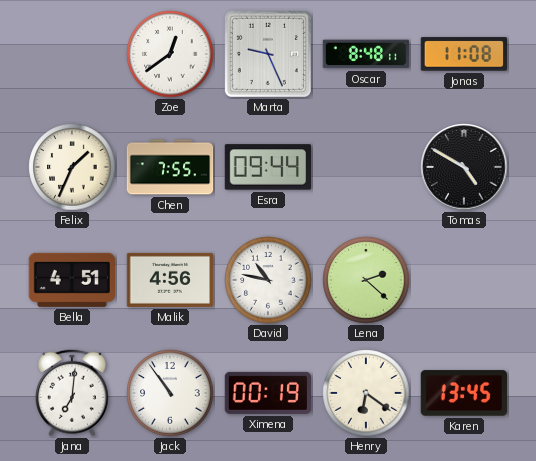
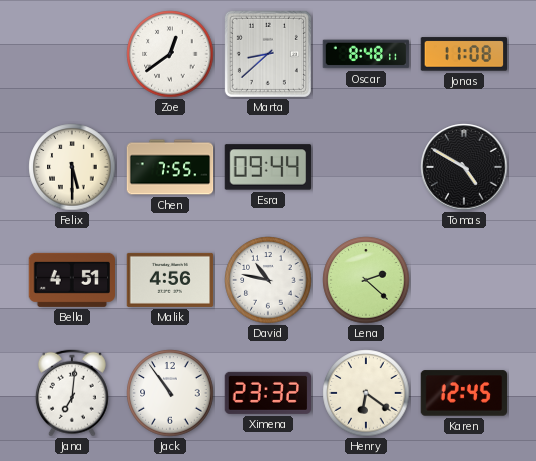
Marta: 9:26 -> 8:38 (268, 54)
Felix: 1:34 -> 5:30 (72, 167)
Ximena: 00:19 -> 23:32 (268, 393)
Karen: 13:45 -> 12:45 (464, 393)
